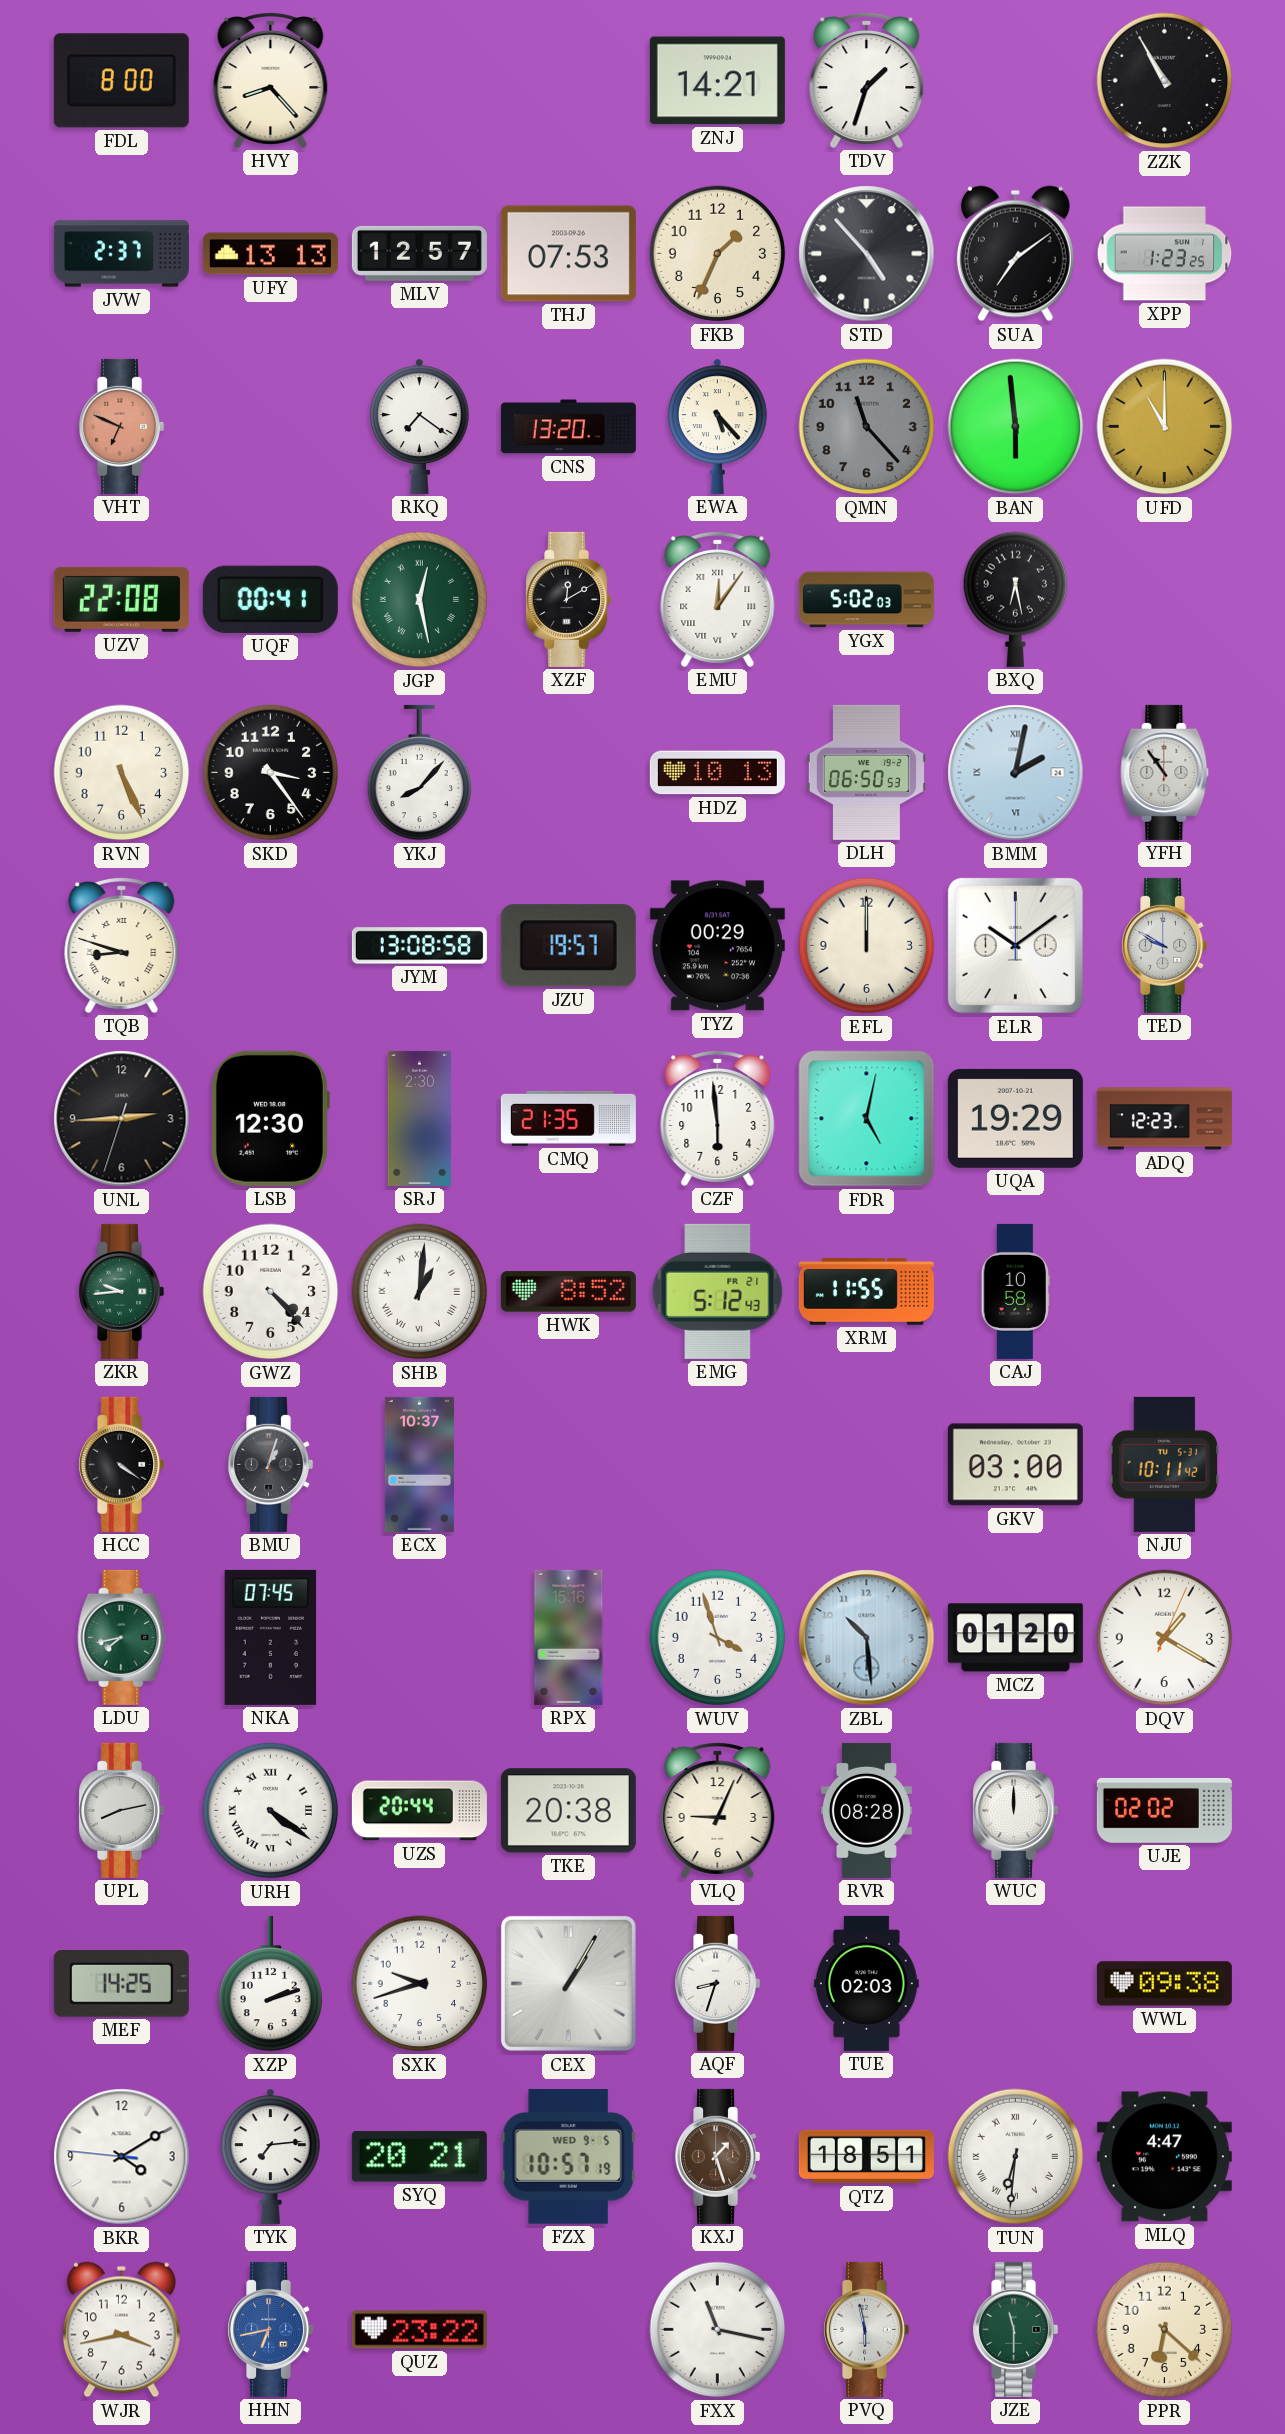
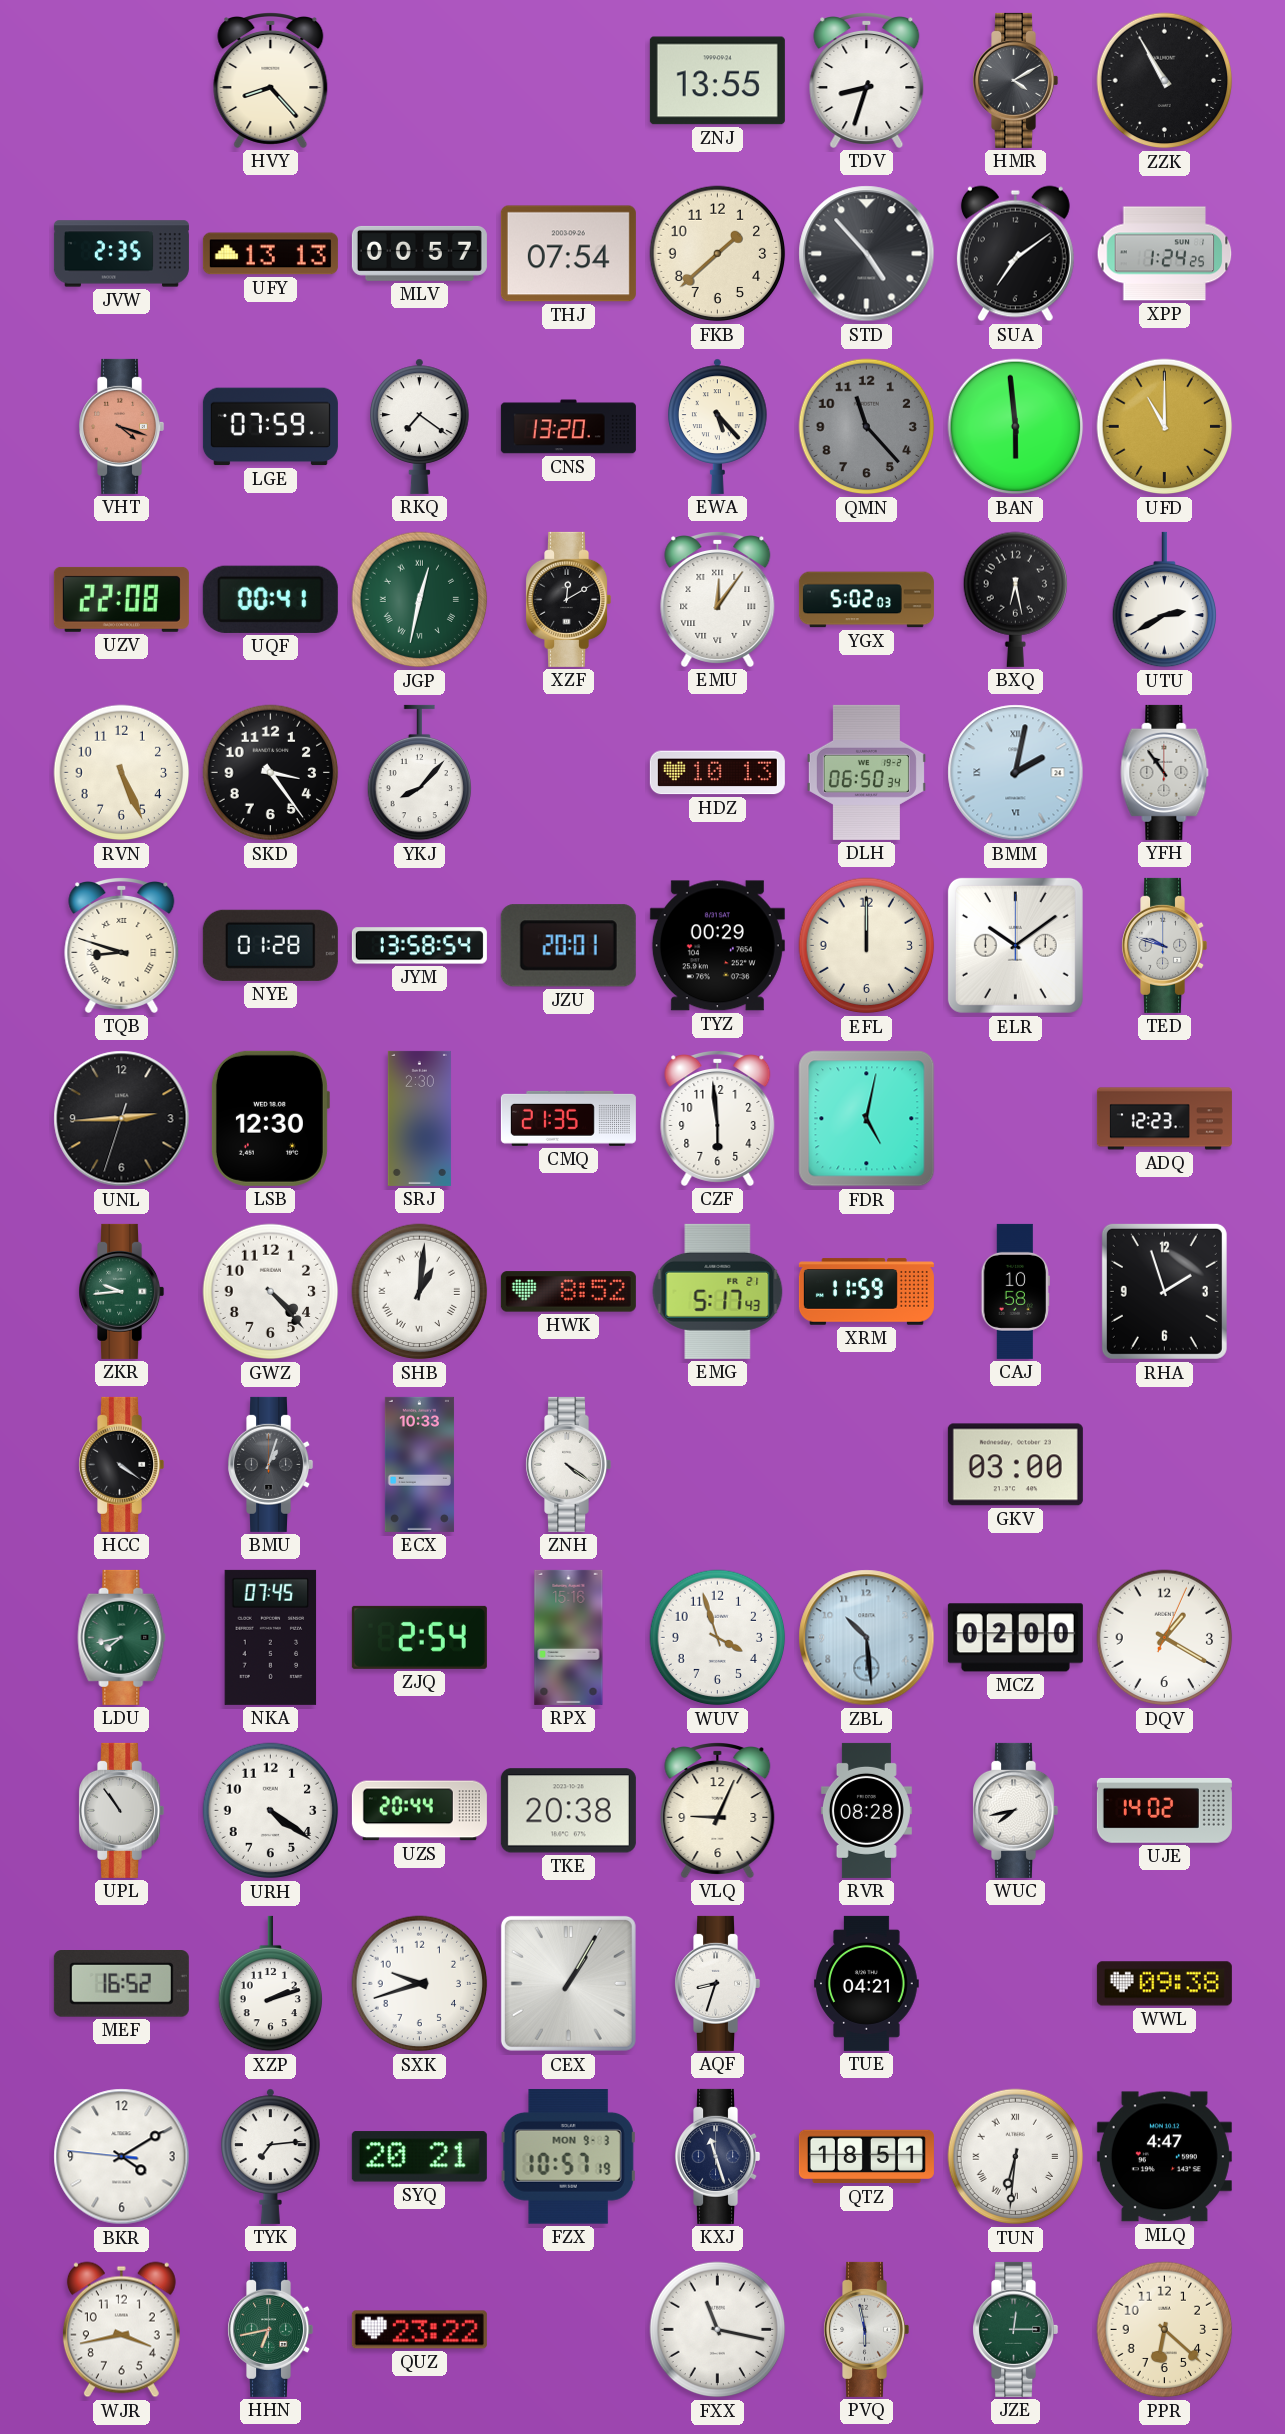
FDL: 8:00 -> none (121, 81)
ZNJ: 14:21 -> 13:55 (717, 81)
TDV: 1:33 -> 8:33 (867, 81)
HMR: none -> 4:10 (1016, 80)
JVW: 2:37 -> 2:35 (121, 254)
MLV: 12:57 -> 00:57 (419, 253)
THJ: 07:53 -> 07:54 (568, 254)
FKB: 1:34 -> 1:38 (718, 254)
XPP: 1:23 -> 1:24 (1165, 254)
VHT: 6:49 -> 4:18 (122, 426)
LGE: none -> 07:59 (270, 427)
JGP: 12:28 -> 12:32 (420, 600)
UTU: none -> 2:40 (1164, 600)
DLH: 06:50:53 -> 06:50:34 (866, 772)
NYE: none -> 01:28 (270, 945)
JYM: 13:08 -> 13:58 (419, 946)
JZU: 19:57 -> 20:01 (568, 946)
TED: 9:50 -> 9:48 (1165, 945)
UQA: 19:29 -> none (1015, 1118)
EMG: 5:12 -> 5:17 (718, 1291)
XRM: 11:55 -> 11:59 (866, 1292)
RHA: none -> 1:57 (1164, 1291)
ECX: 10:37 -> 10:33 (419, 1464)
ZNH: none -> 4:21 (569, 1464)
NJU: 10:11 -> none (1165, 1464)
ZJQ: none -> 2:54 (419, 1637)
MCZ: 01:20 -> 02:00 (1015, 1638)
UPL: 8:13 -> 10:54 (122, 1810)
URH numerals: Roman -> Arabic (271, 1811)
WUC: 12:00 -> 7:43 (1016, 1810)
UJE: 02:02 -> 14:02 (1164, 1810)
MEF: 14:25 -> 16:52 (121, 1984)
TUE: 02:03 -> 04:21 (867, 1983)
FZX date: WED 9-5 -> MON 9-3 (568, 2157)
KXJ: 1:27 -> 11:27 (718, 2156)
KXJ dial: brown -> navy (718, 2156)
HHN dial: blue -> green (271, 2329)
JZE: 11:30 -> 12:15 (1016, 2329)
